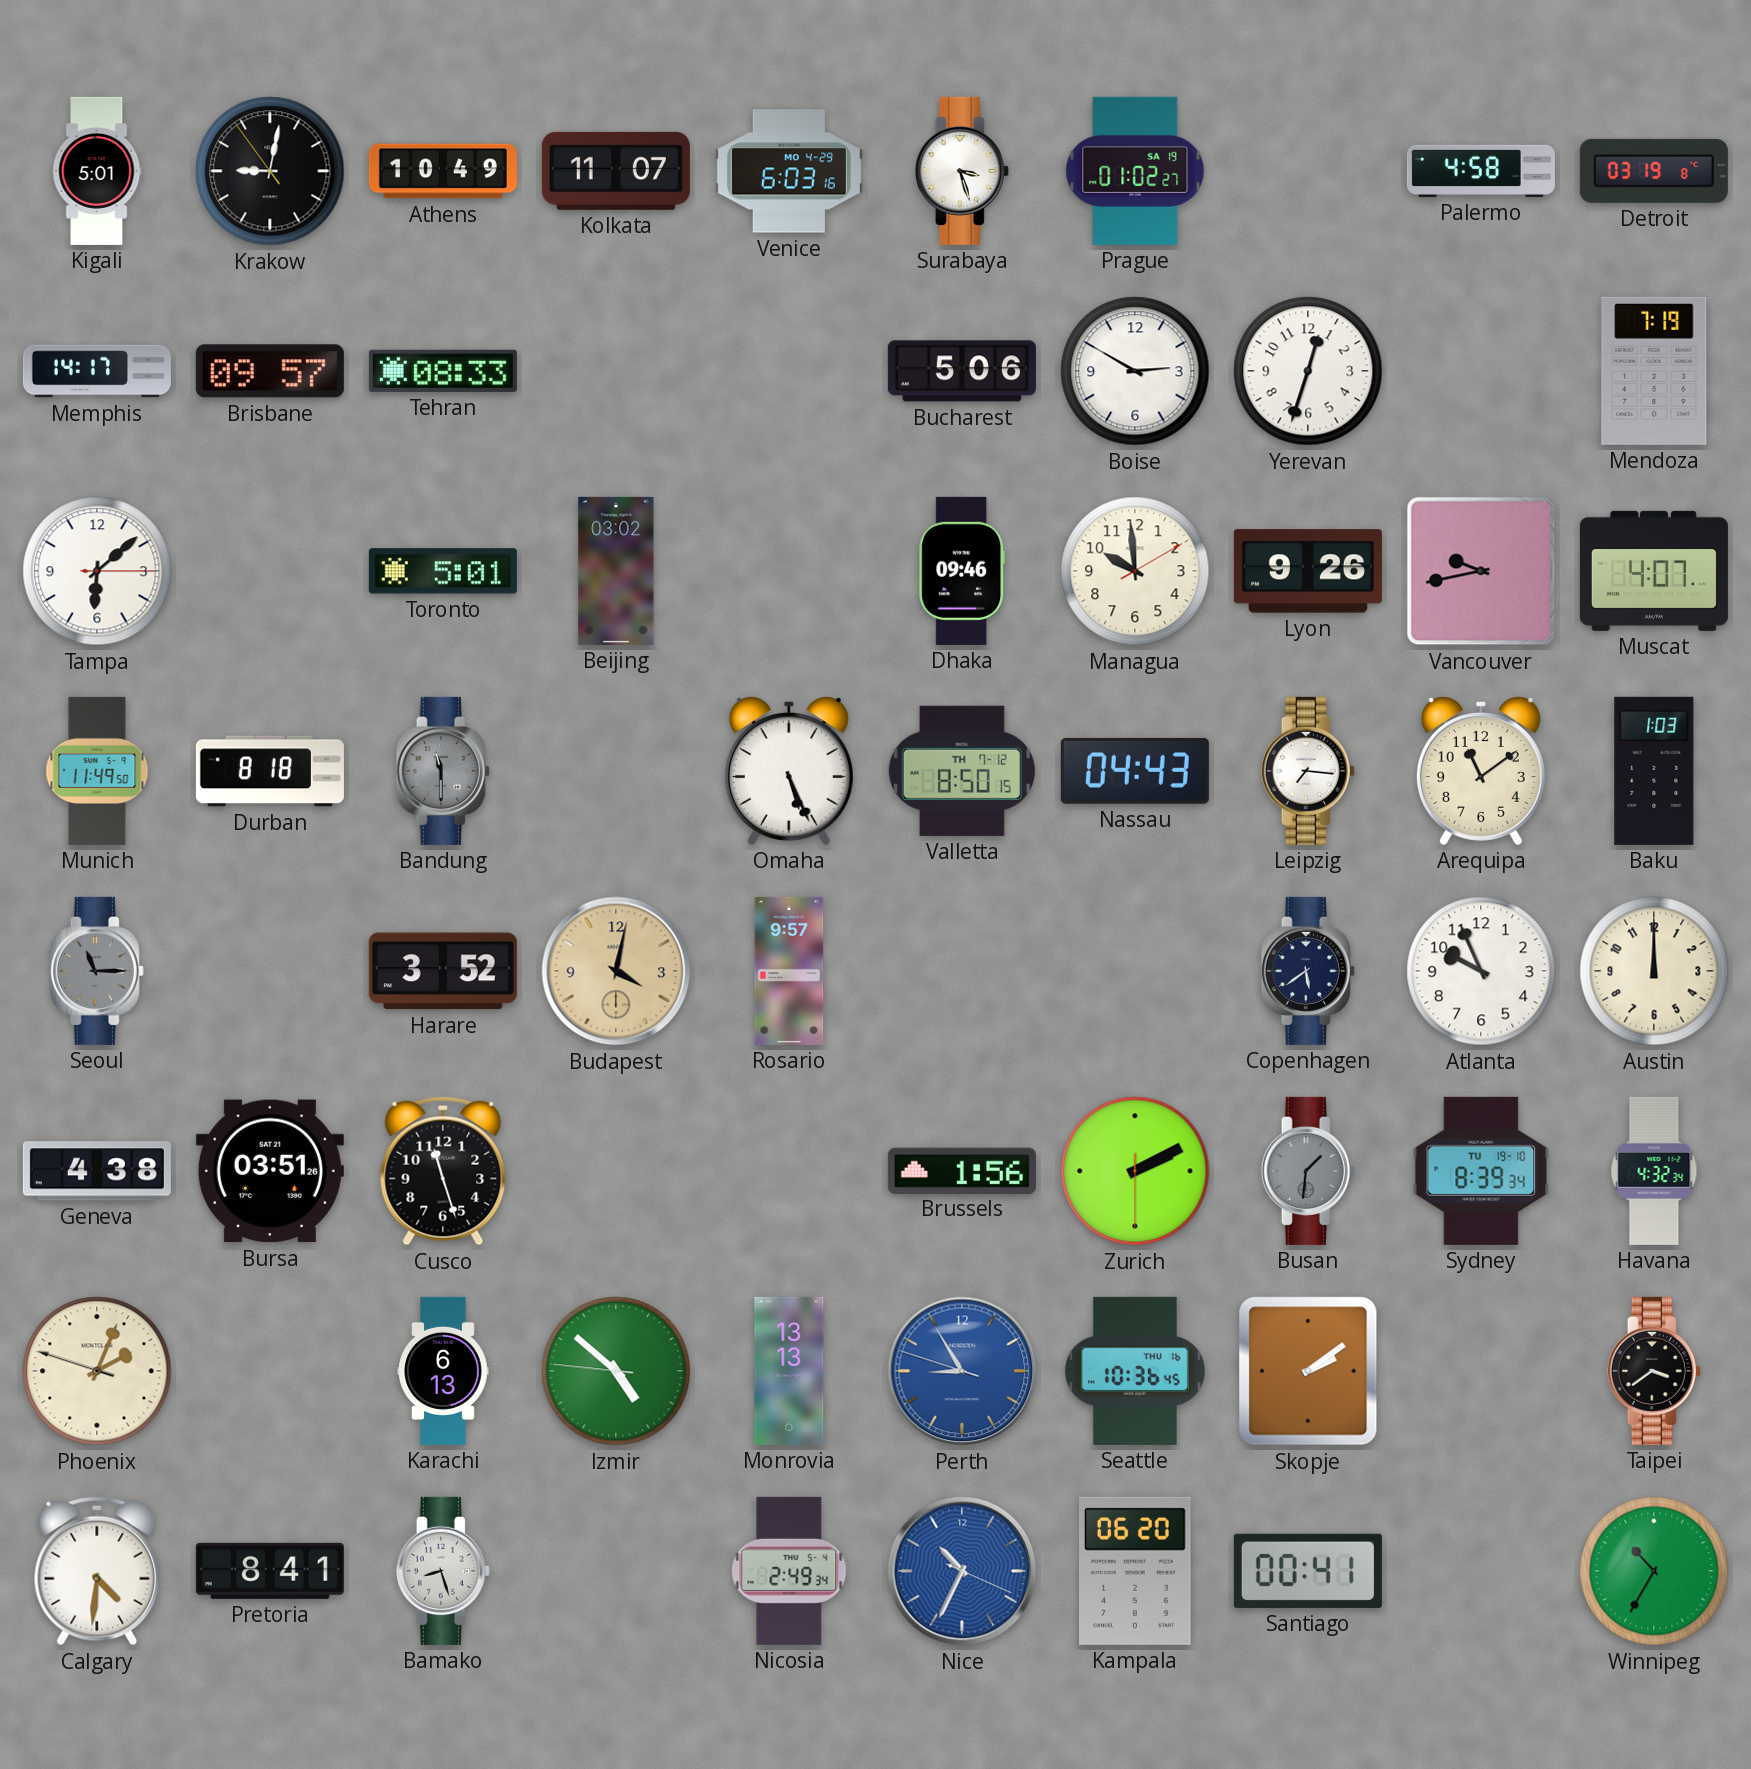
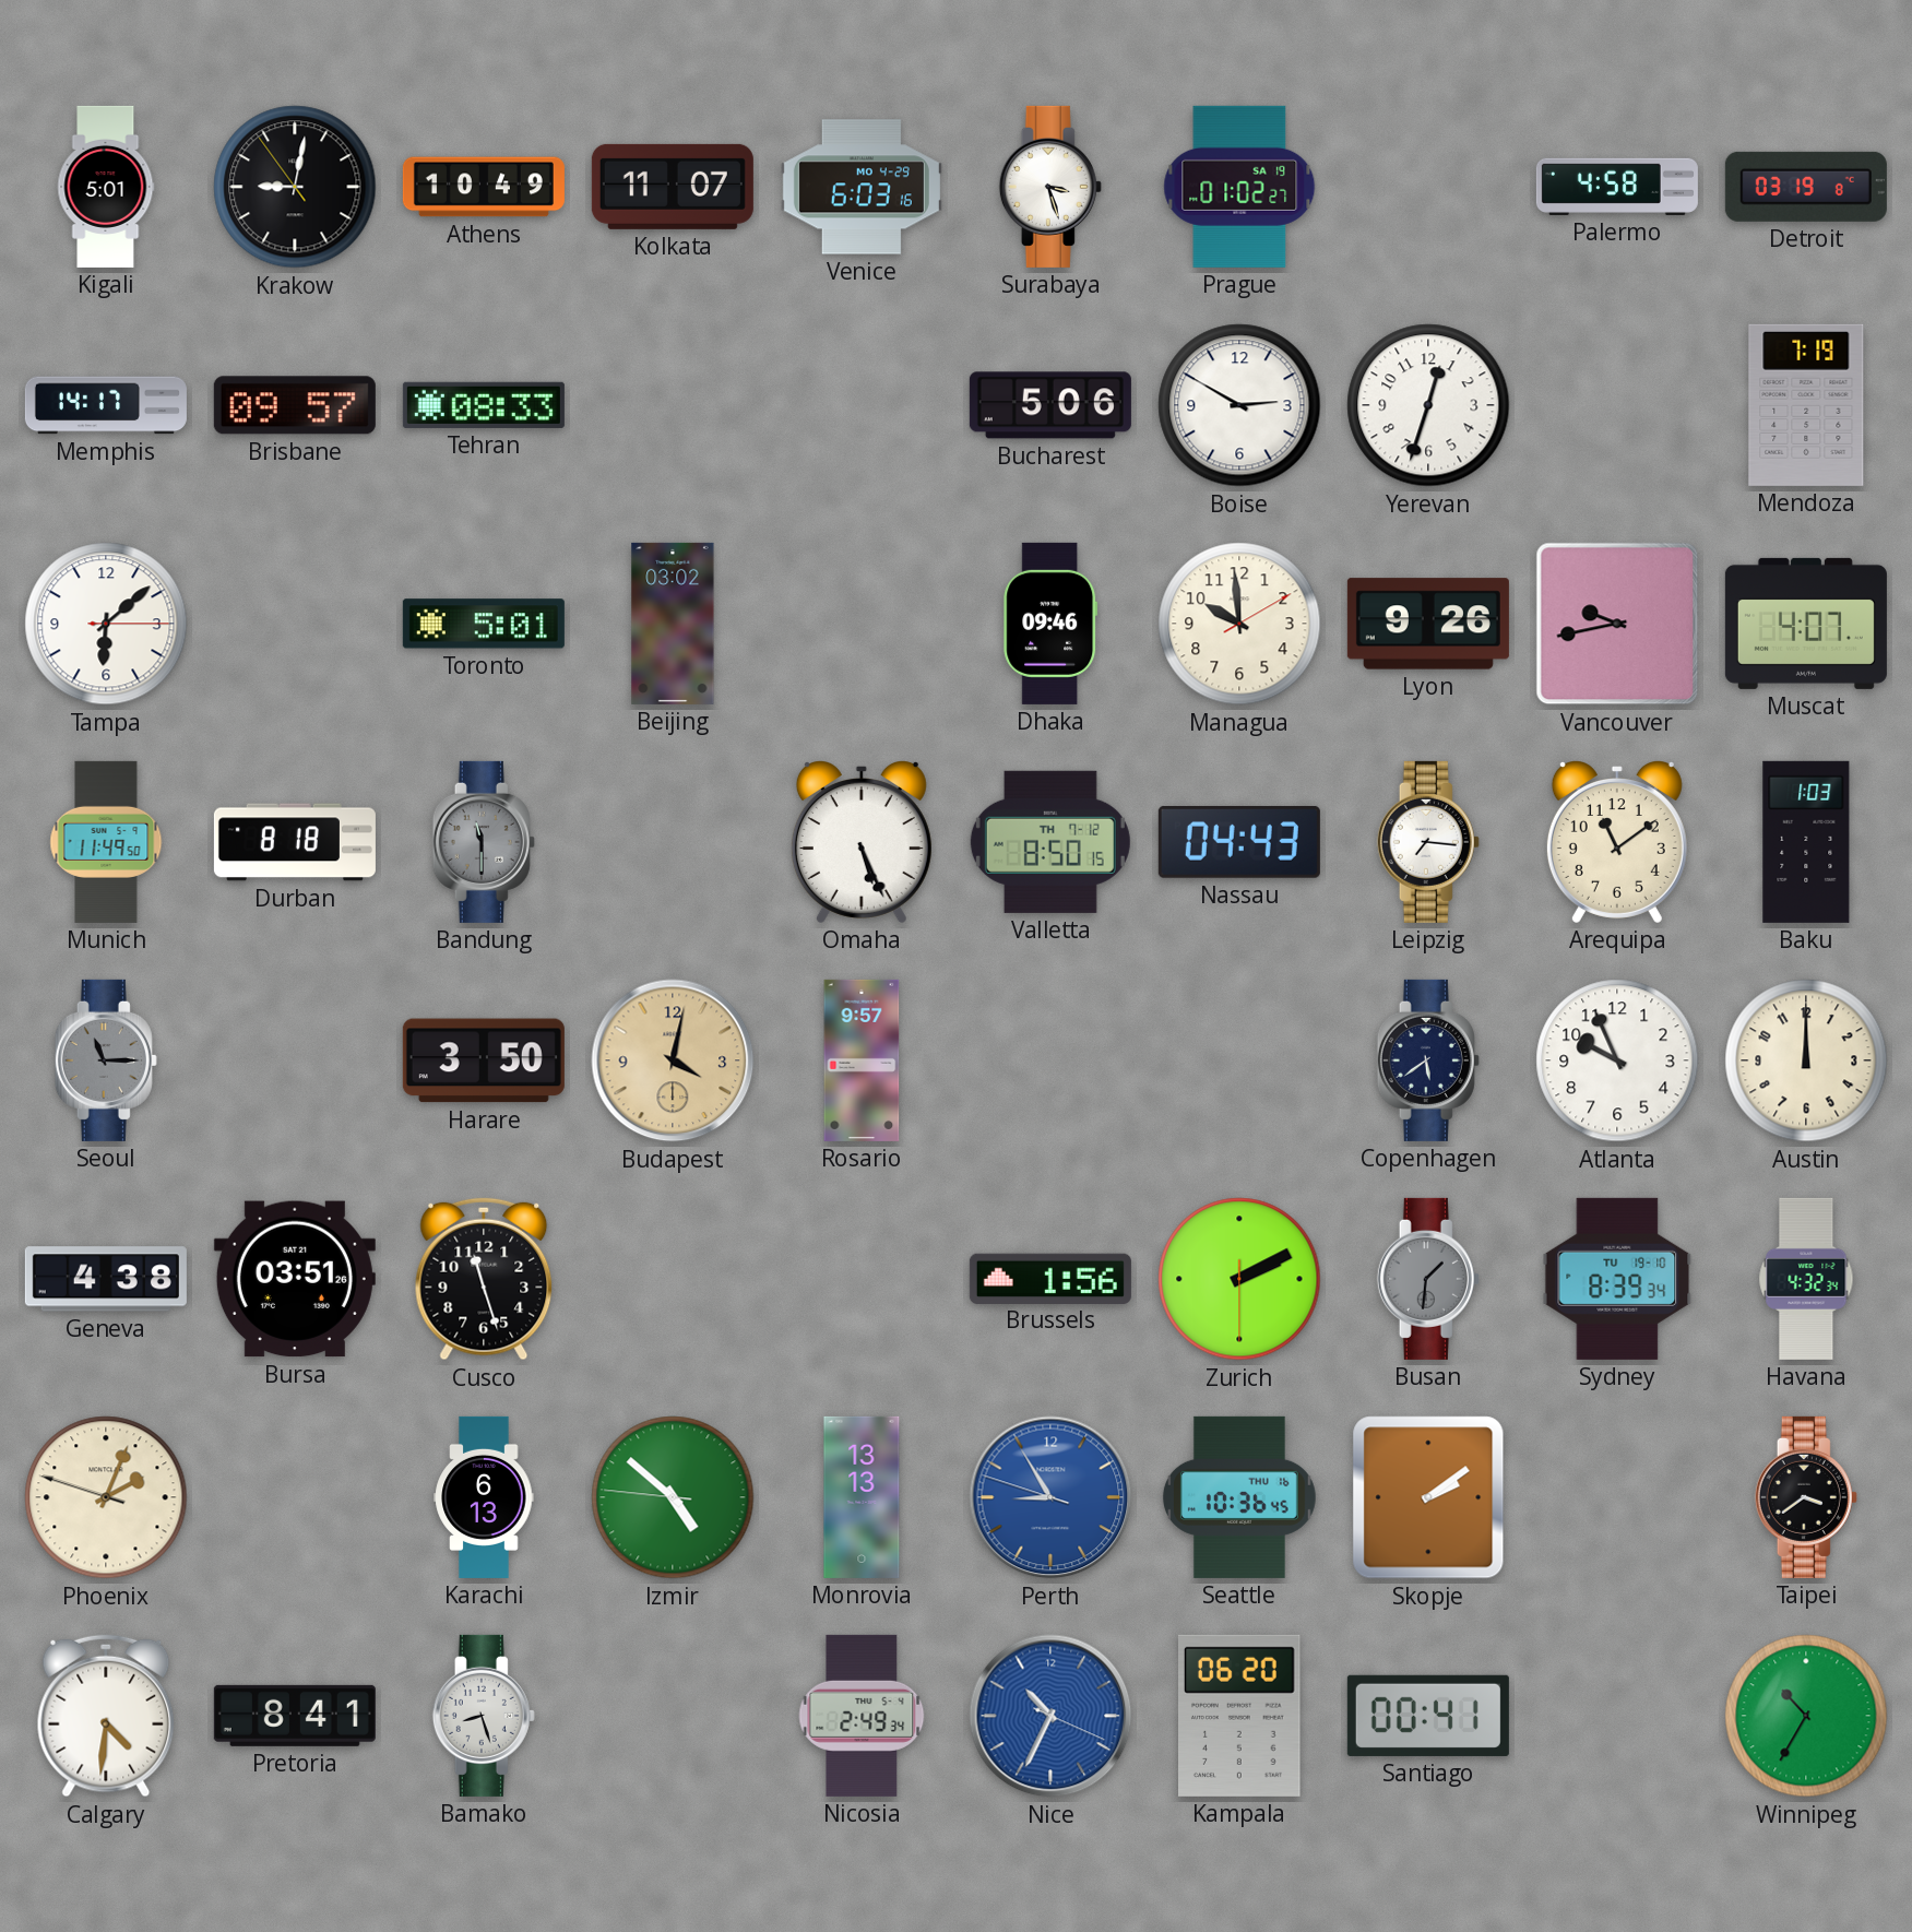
Harare: 3:52 -> 3:50 (484, 1060)
